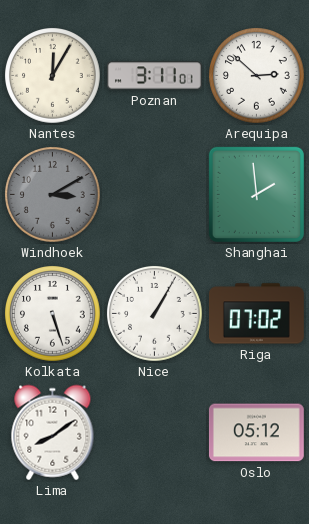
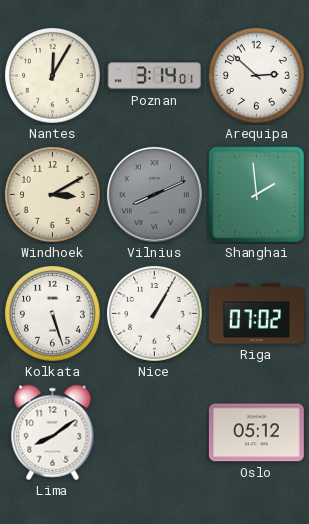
Poznan: 3:11 -> 3:14 (154, 76)
Windhoek dial: grey -> cream (53, 195)
Vilnius: none -> 8:11 (154, 194)
